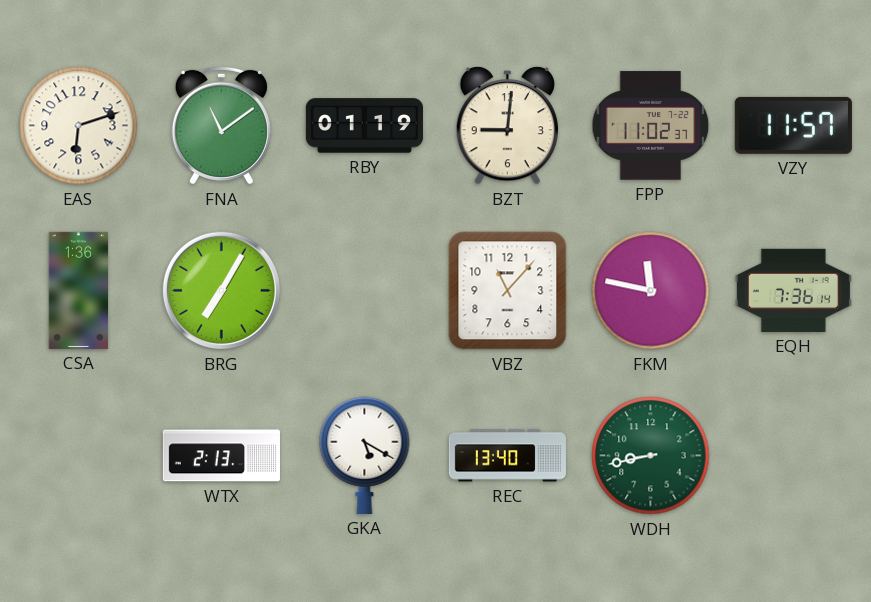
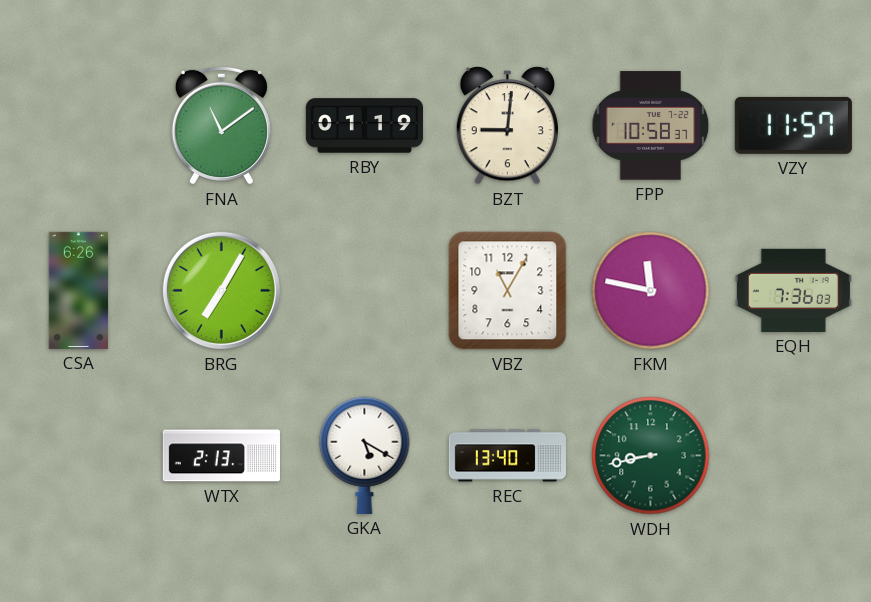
EAS: 6:12 -> none (79, 126)
FPP: 11:02 -> 10:58 (651, 126)
CSA: 1:36 -> 6:26 (79, 290)
VBZ: 11:07 -> 11:05 (508, 291)
EQH: 7:36:14 -> 7:36:03 (793, 290)
